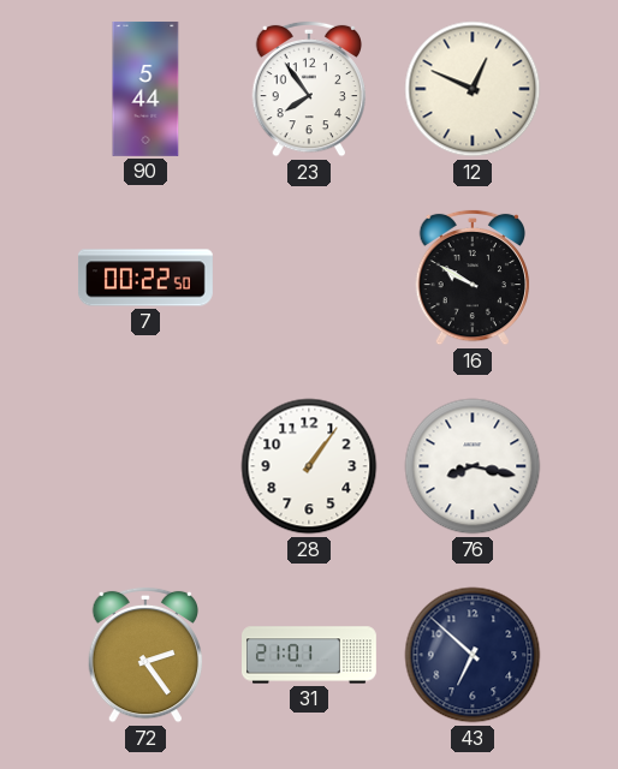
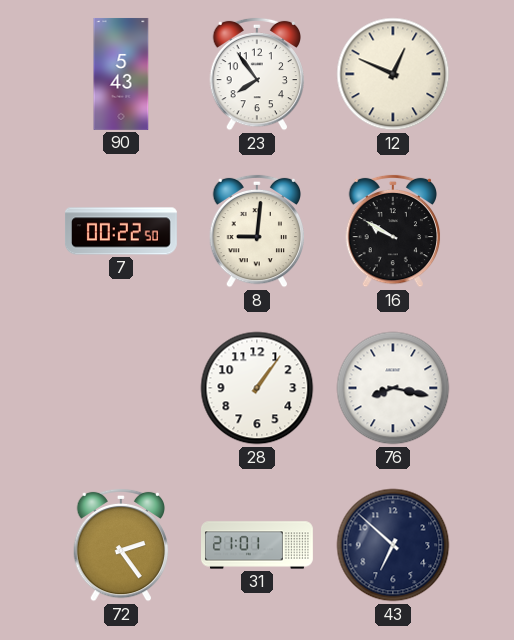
90: 5:44 -> 5:43 (121, 74)
8: none -> 9:01 (257, 231)
